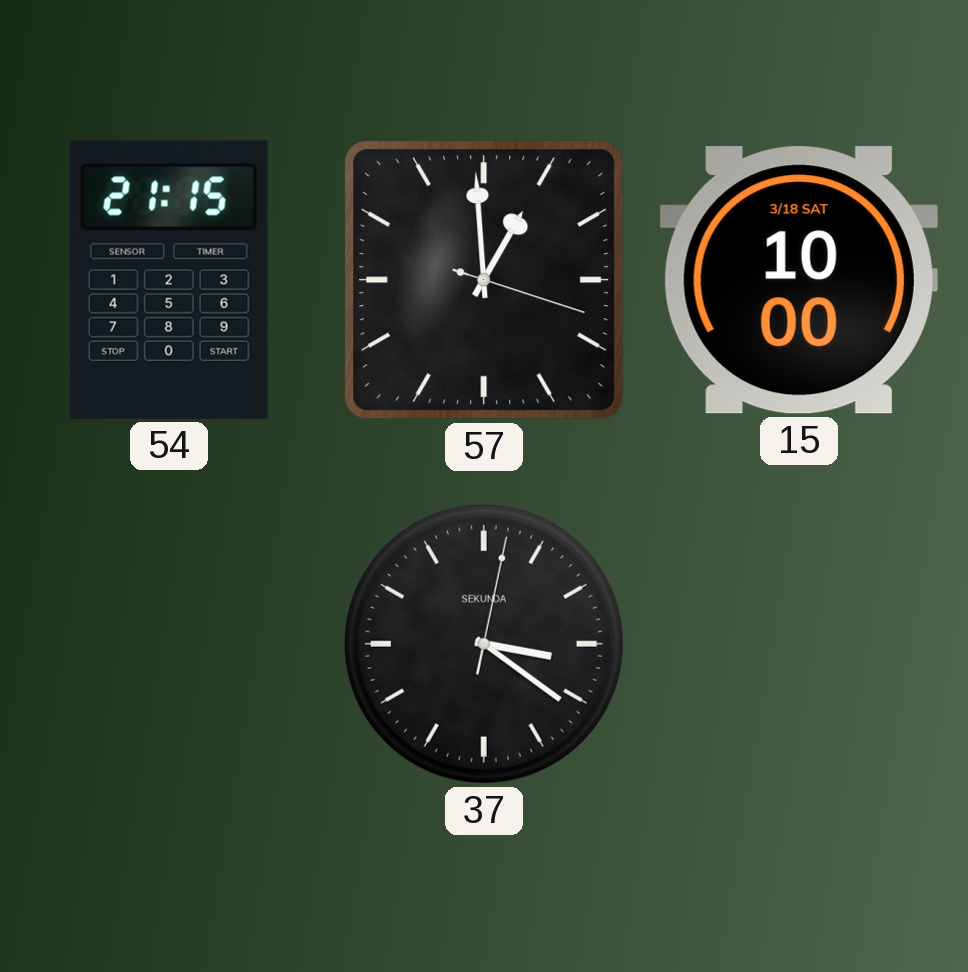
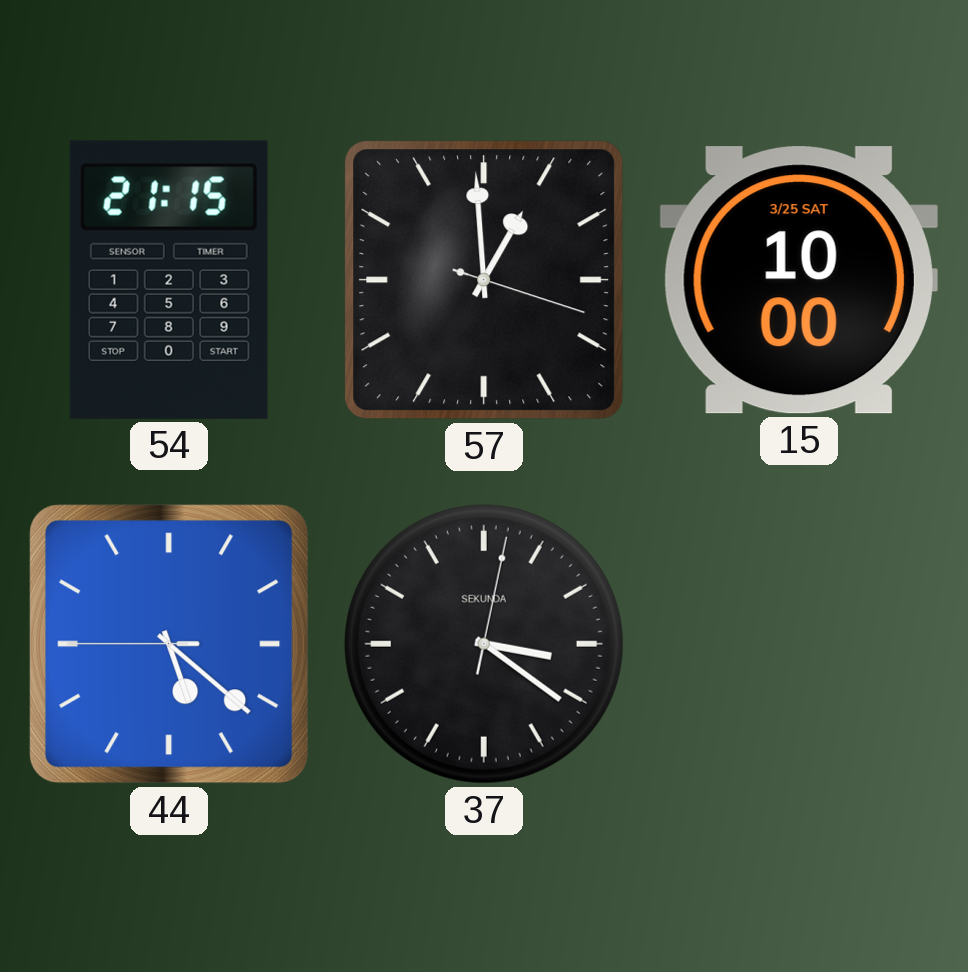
15 date: 3/18 SAT -> 3/25 SAT (799, 280)
44: none -> 5:21 (169, 644)
